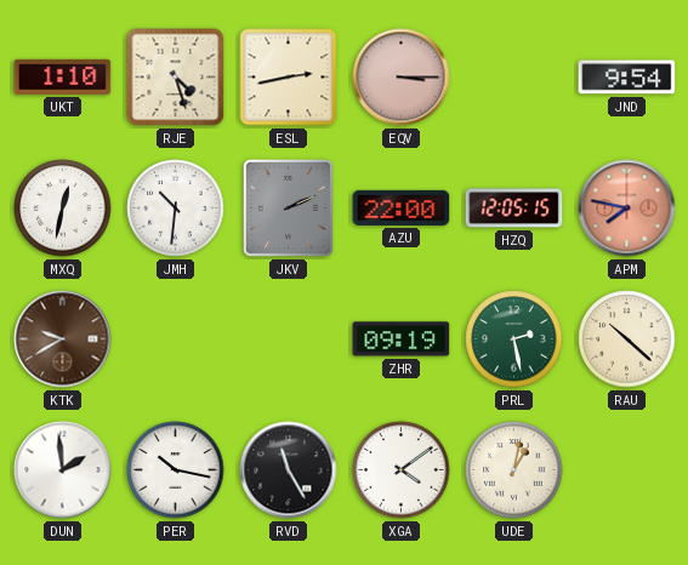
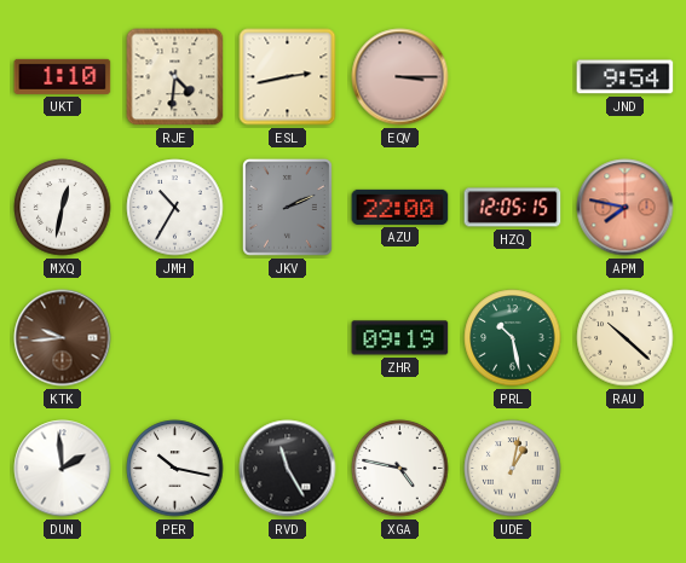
RJE: 4:27 -> 4:31 (175, 77)
JMH: 10:31 -> 10:35 (175, 208)
KTK: 9:40 -> 9:44 (63, 338)
PRL: 2:28 -> 10:28 (513, 338)
XGA: 4:09 -> 4:47 (400, 469)
